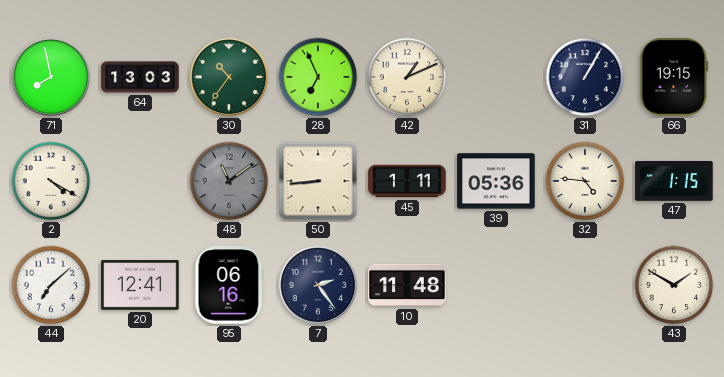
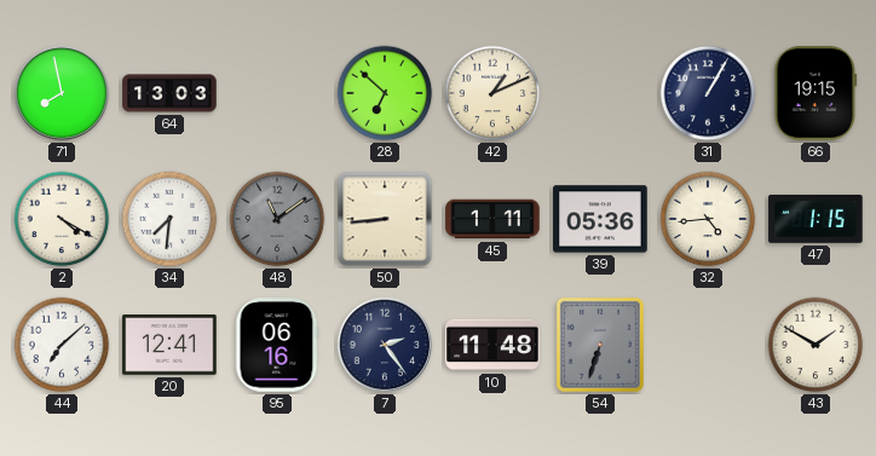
30: 10:36 -> none (229, 77)
28: 6:56 -> 6:52 (385, 93)
34: none -> 7:31 (169, 219)
32: 4:46 -> 4:44 (708, 219)
54: none -> 6:33 (600, 345)
